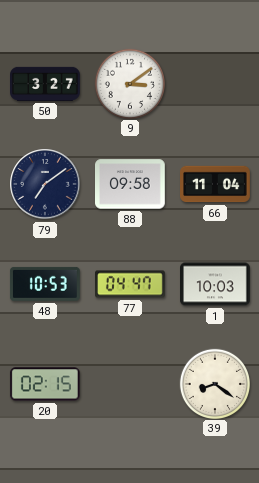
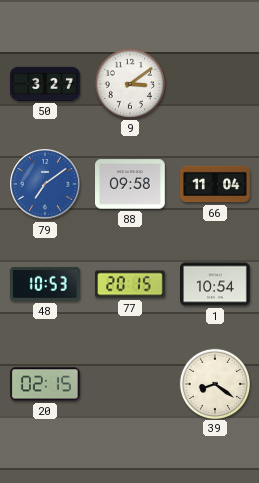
79 dial: navy -> blue (45, 184)
77: 04:47 -> 20:15 (131, 284)
1: 10:03 -> 10:54 (215, 284)
